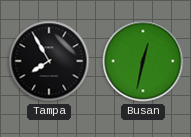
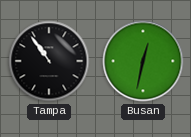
Tampa: 7:55 -> 10:54 (49, 61)
